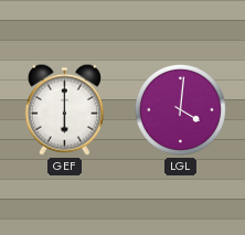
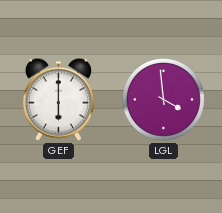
LGL: 4:01 -> 3:59 (163, 99)
